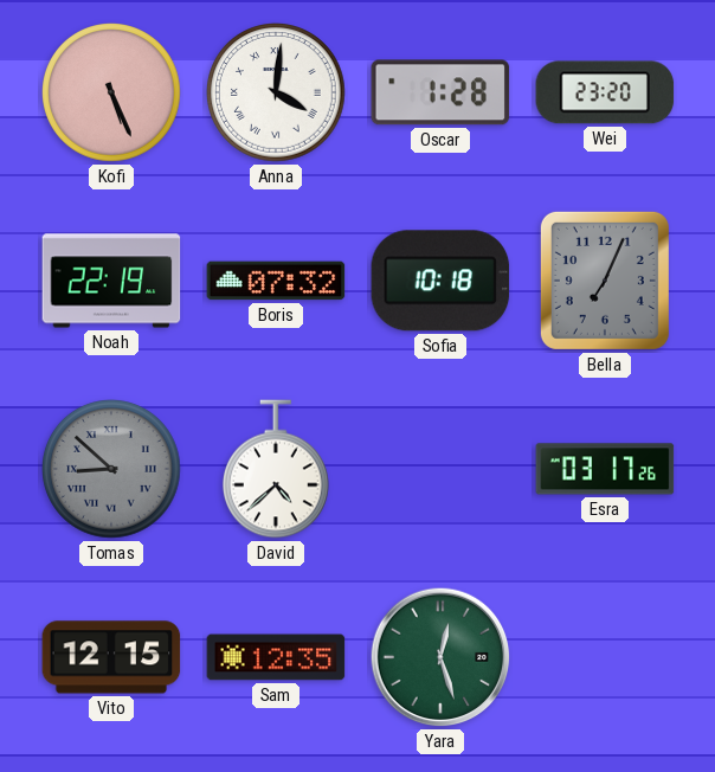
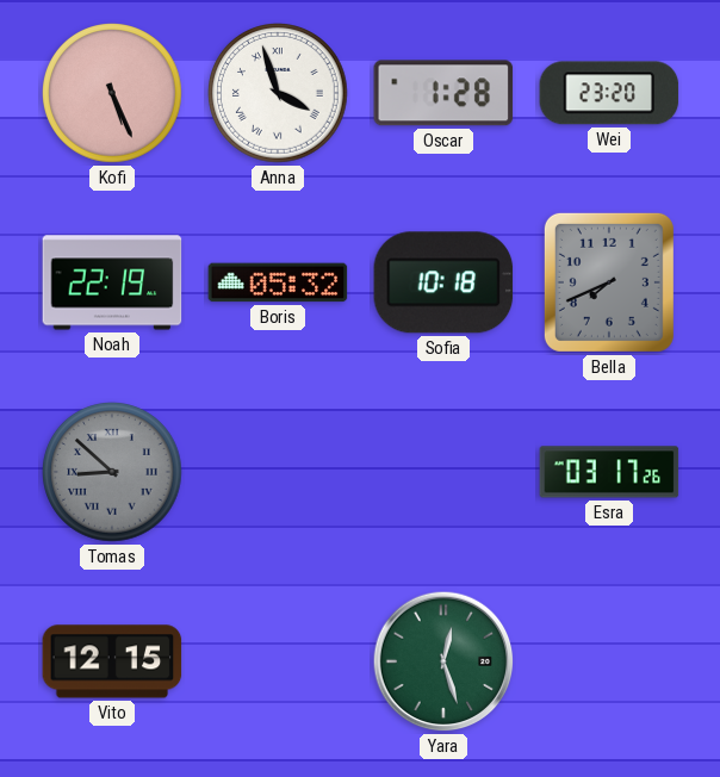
Anna: 4:01 -> 3:57 (279, 94)
Boris: 07:32 -> 05:32 (278, 282)
Bella: 7:04 -> 7:41 (609, 282)
David: 4:38 -> none (276, 469)
Sam: 12:35 -> none (276, 657)
